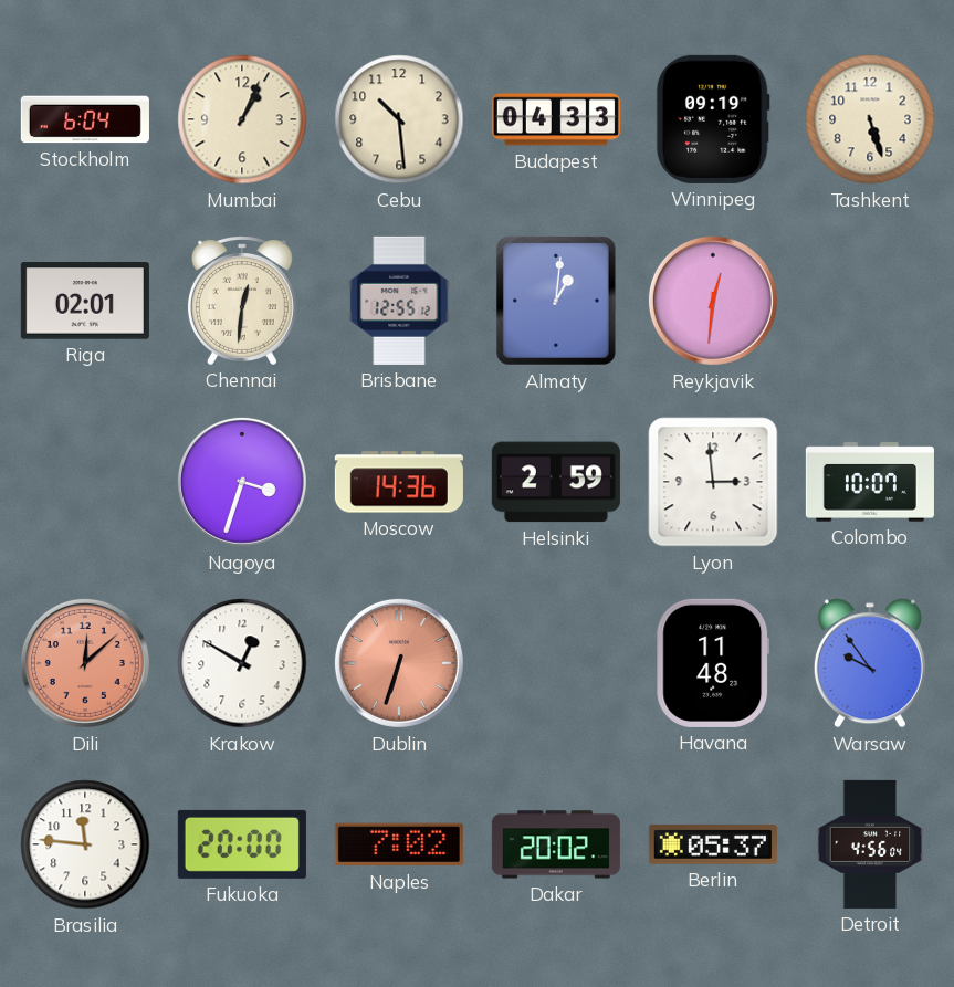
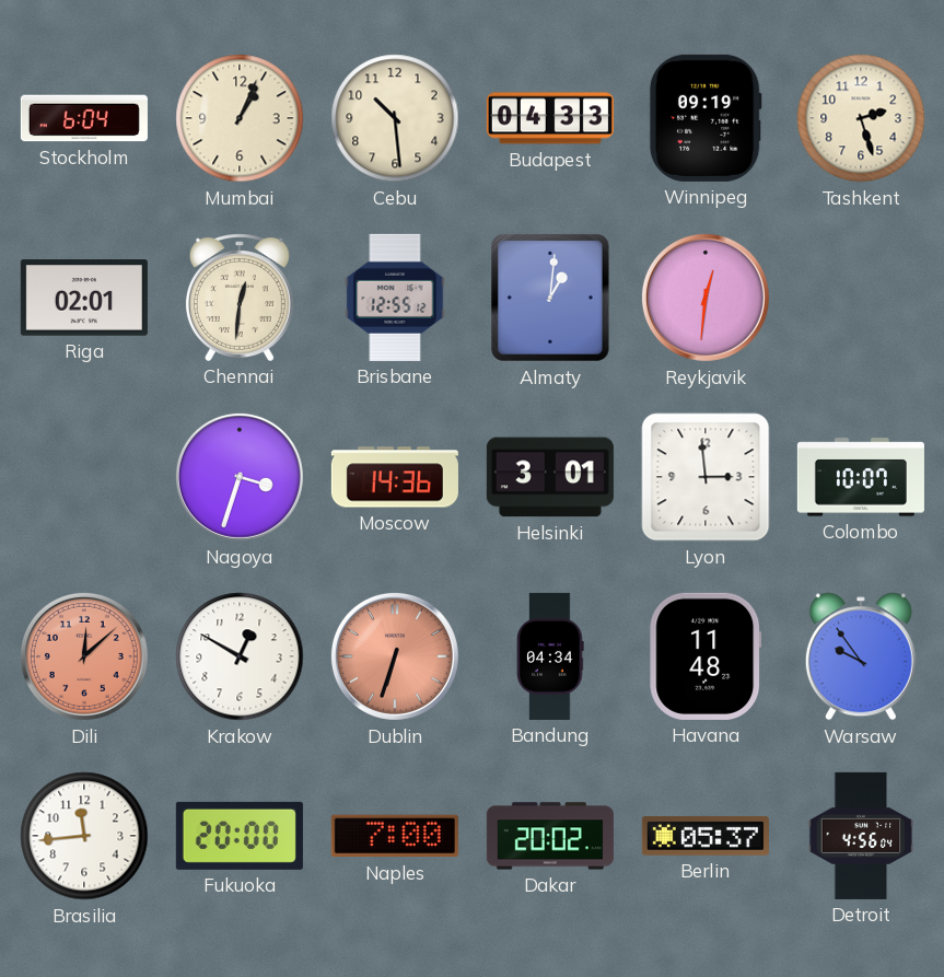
Tashkent: 5:27 -> 2:27 (861, 118)
Helsinki: 2:59 -> 3:01 (550, 477)
Bandung: none -> 04:34 (550, 656)
Brasilia: 11:46 -> 11:44 (84, 836)
Naples: 7:02 -> 7:00 (395, 836)
